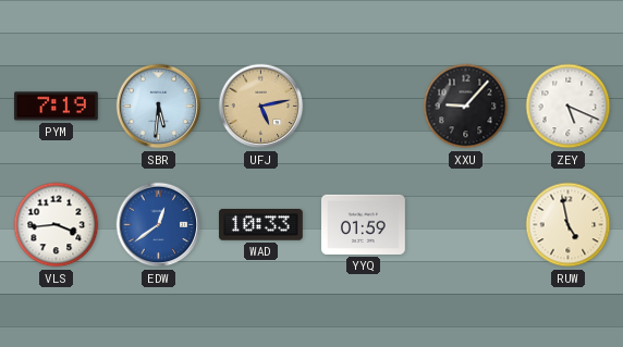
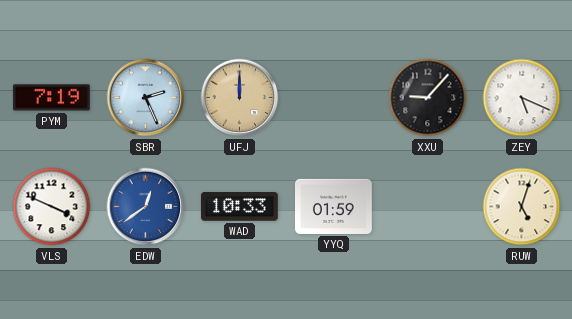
SBR: 5:31 -> 2:26 (146, 98)
UFJ: 5:13 -> 12:00 (240, 98)
VLS: 3:44 -> 3:49 (52, 207)
RUW: 4:58 -> 5:03 (522, 207)
